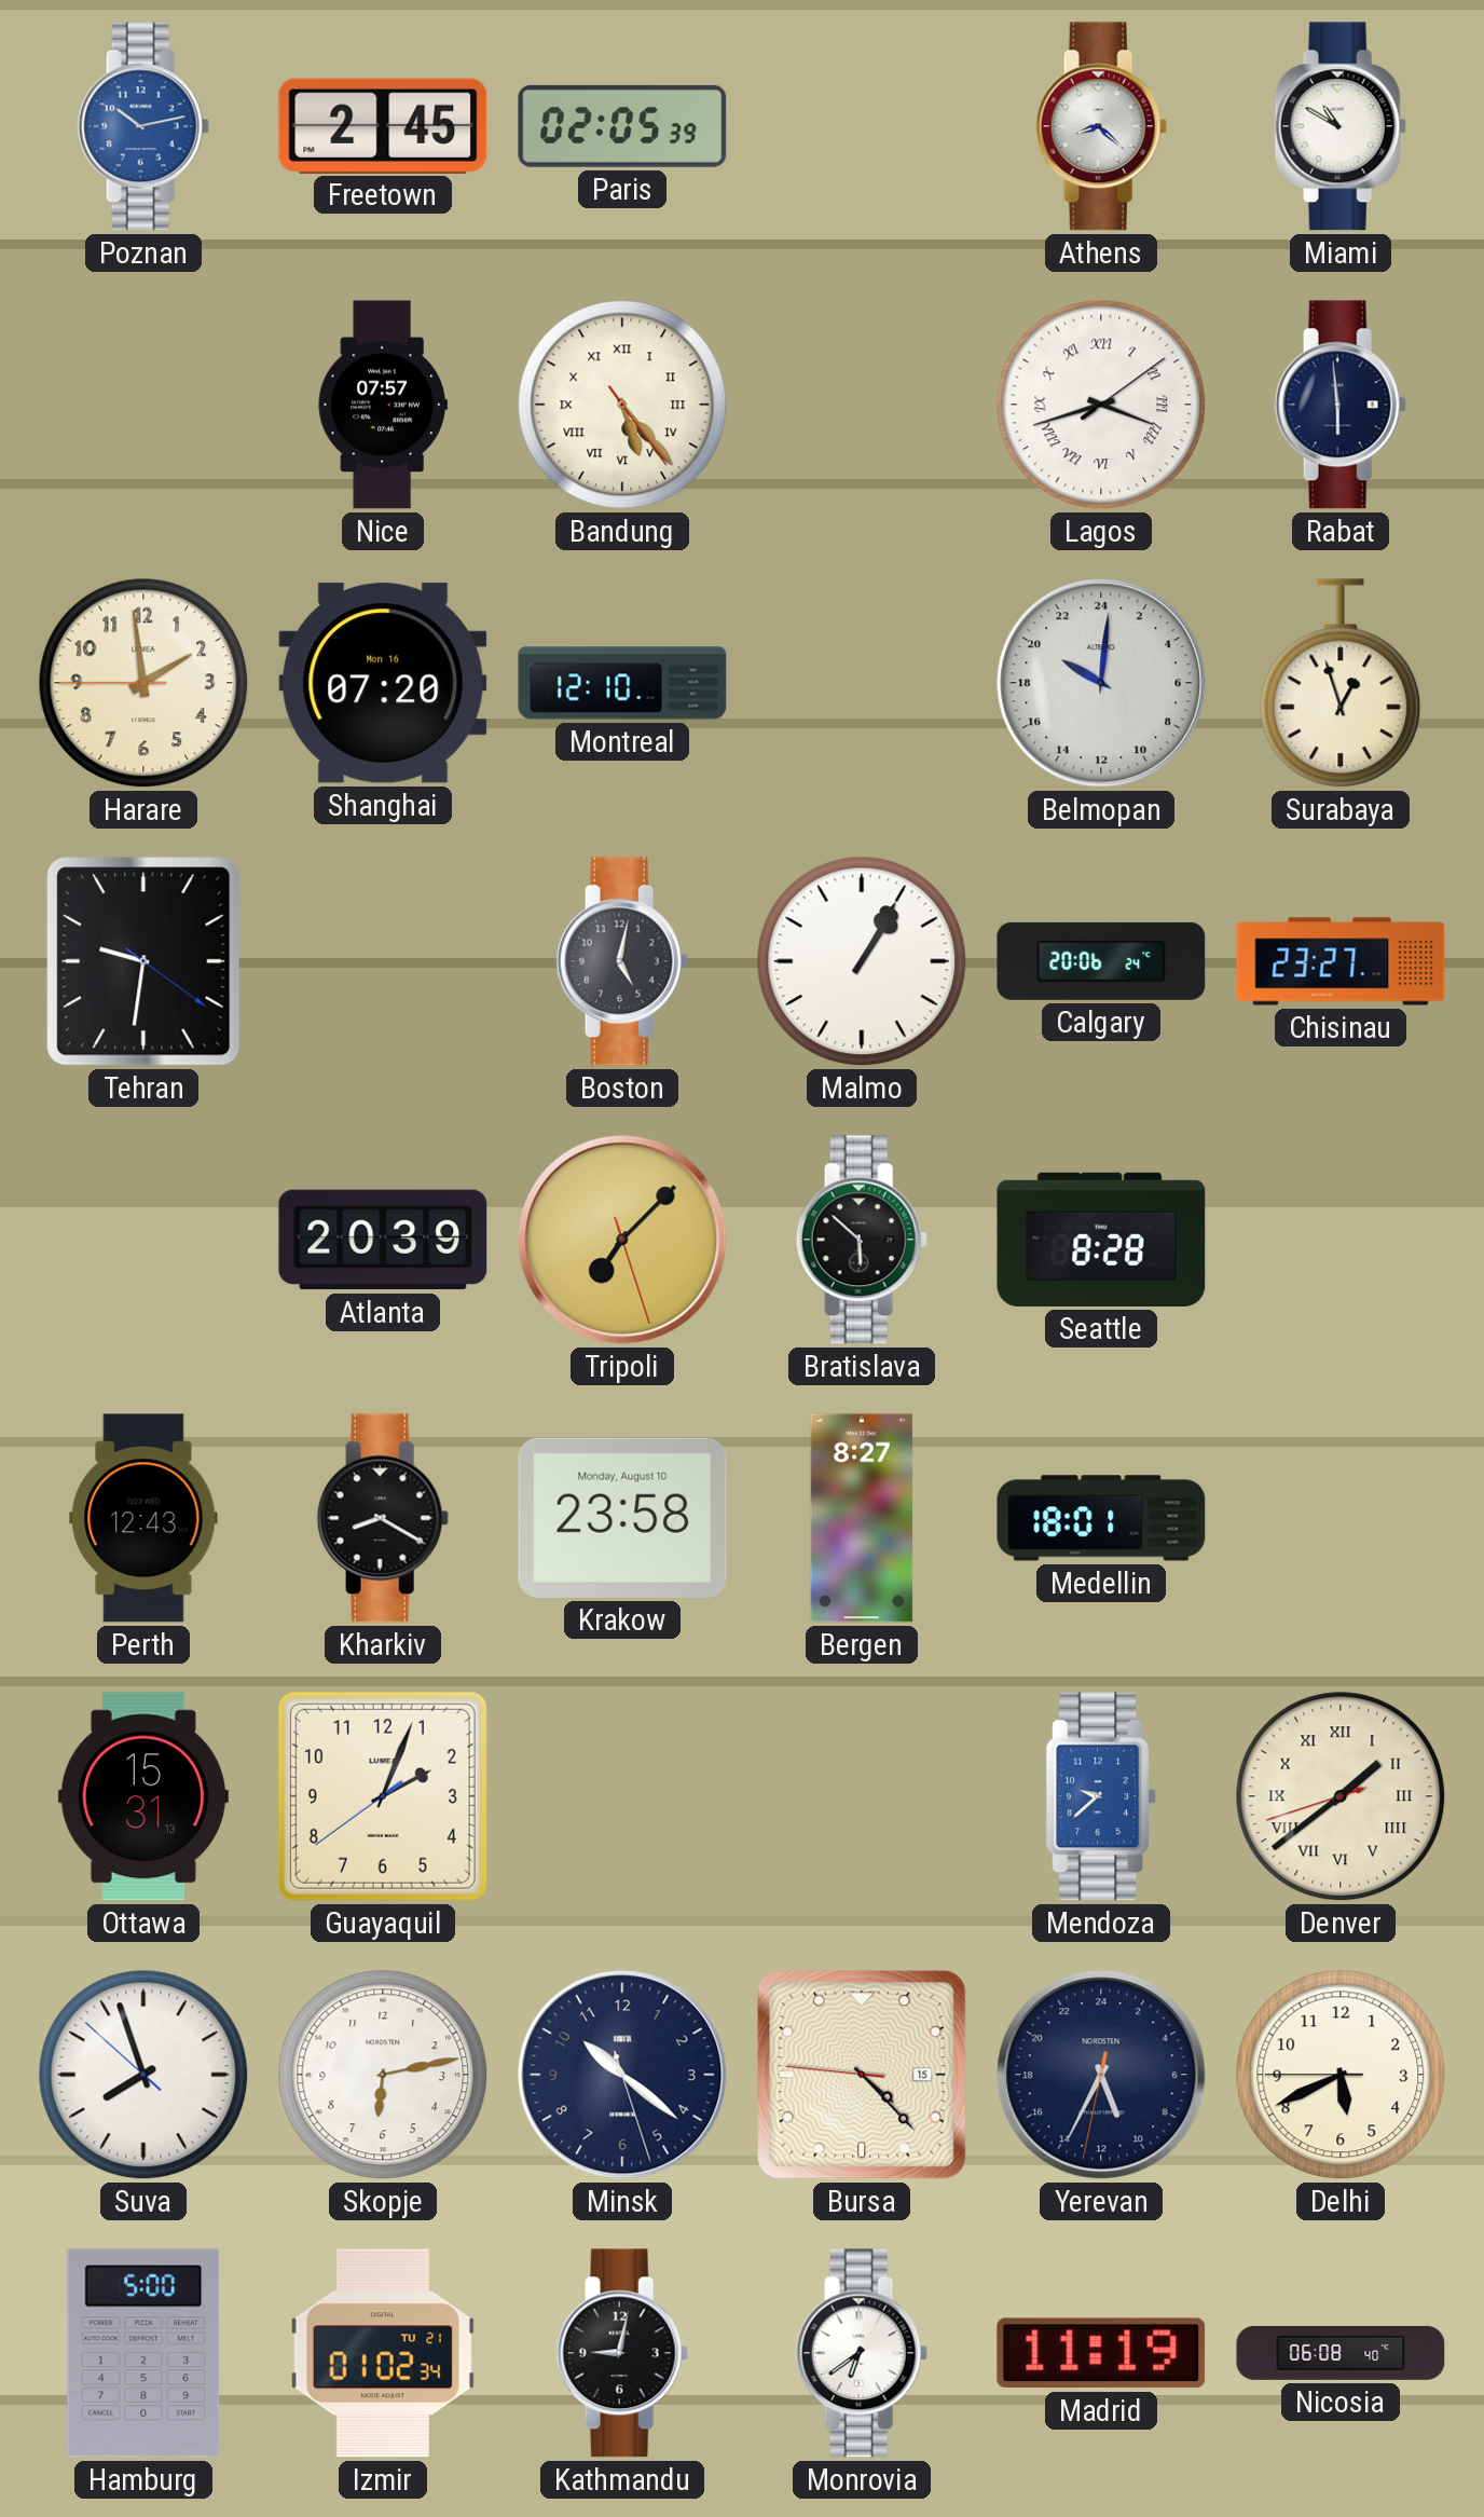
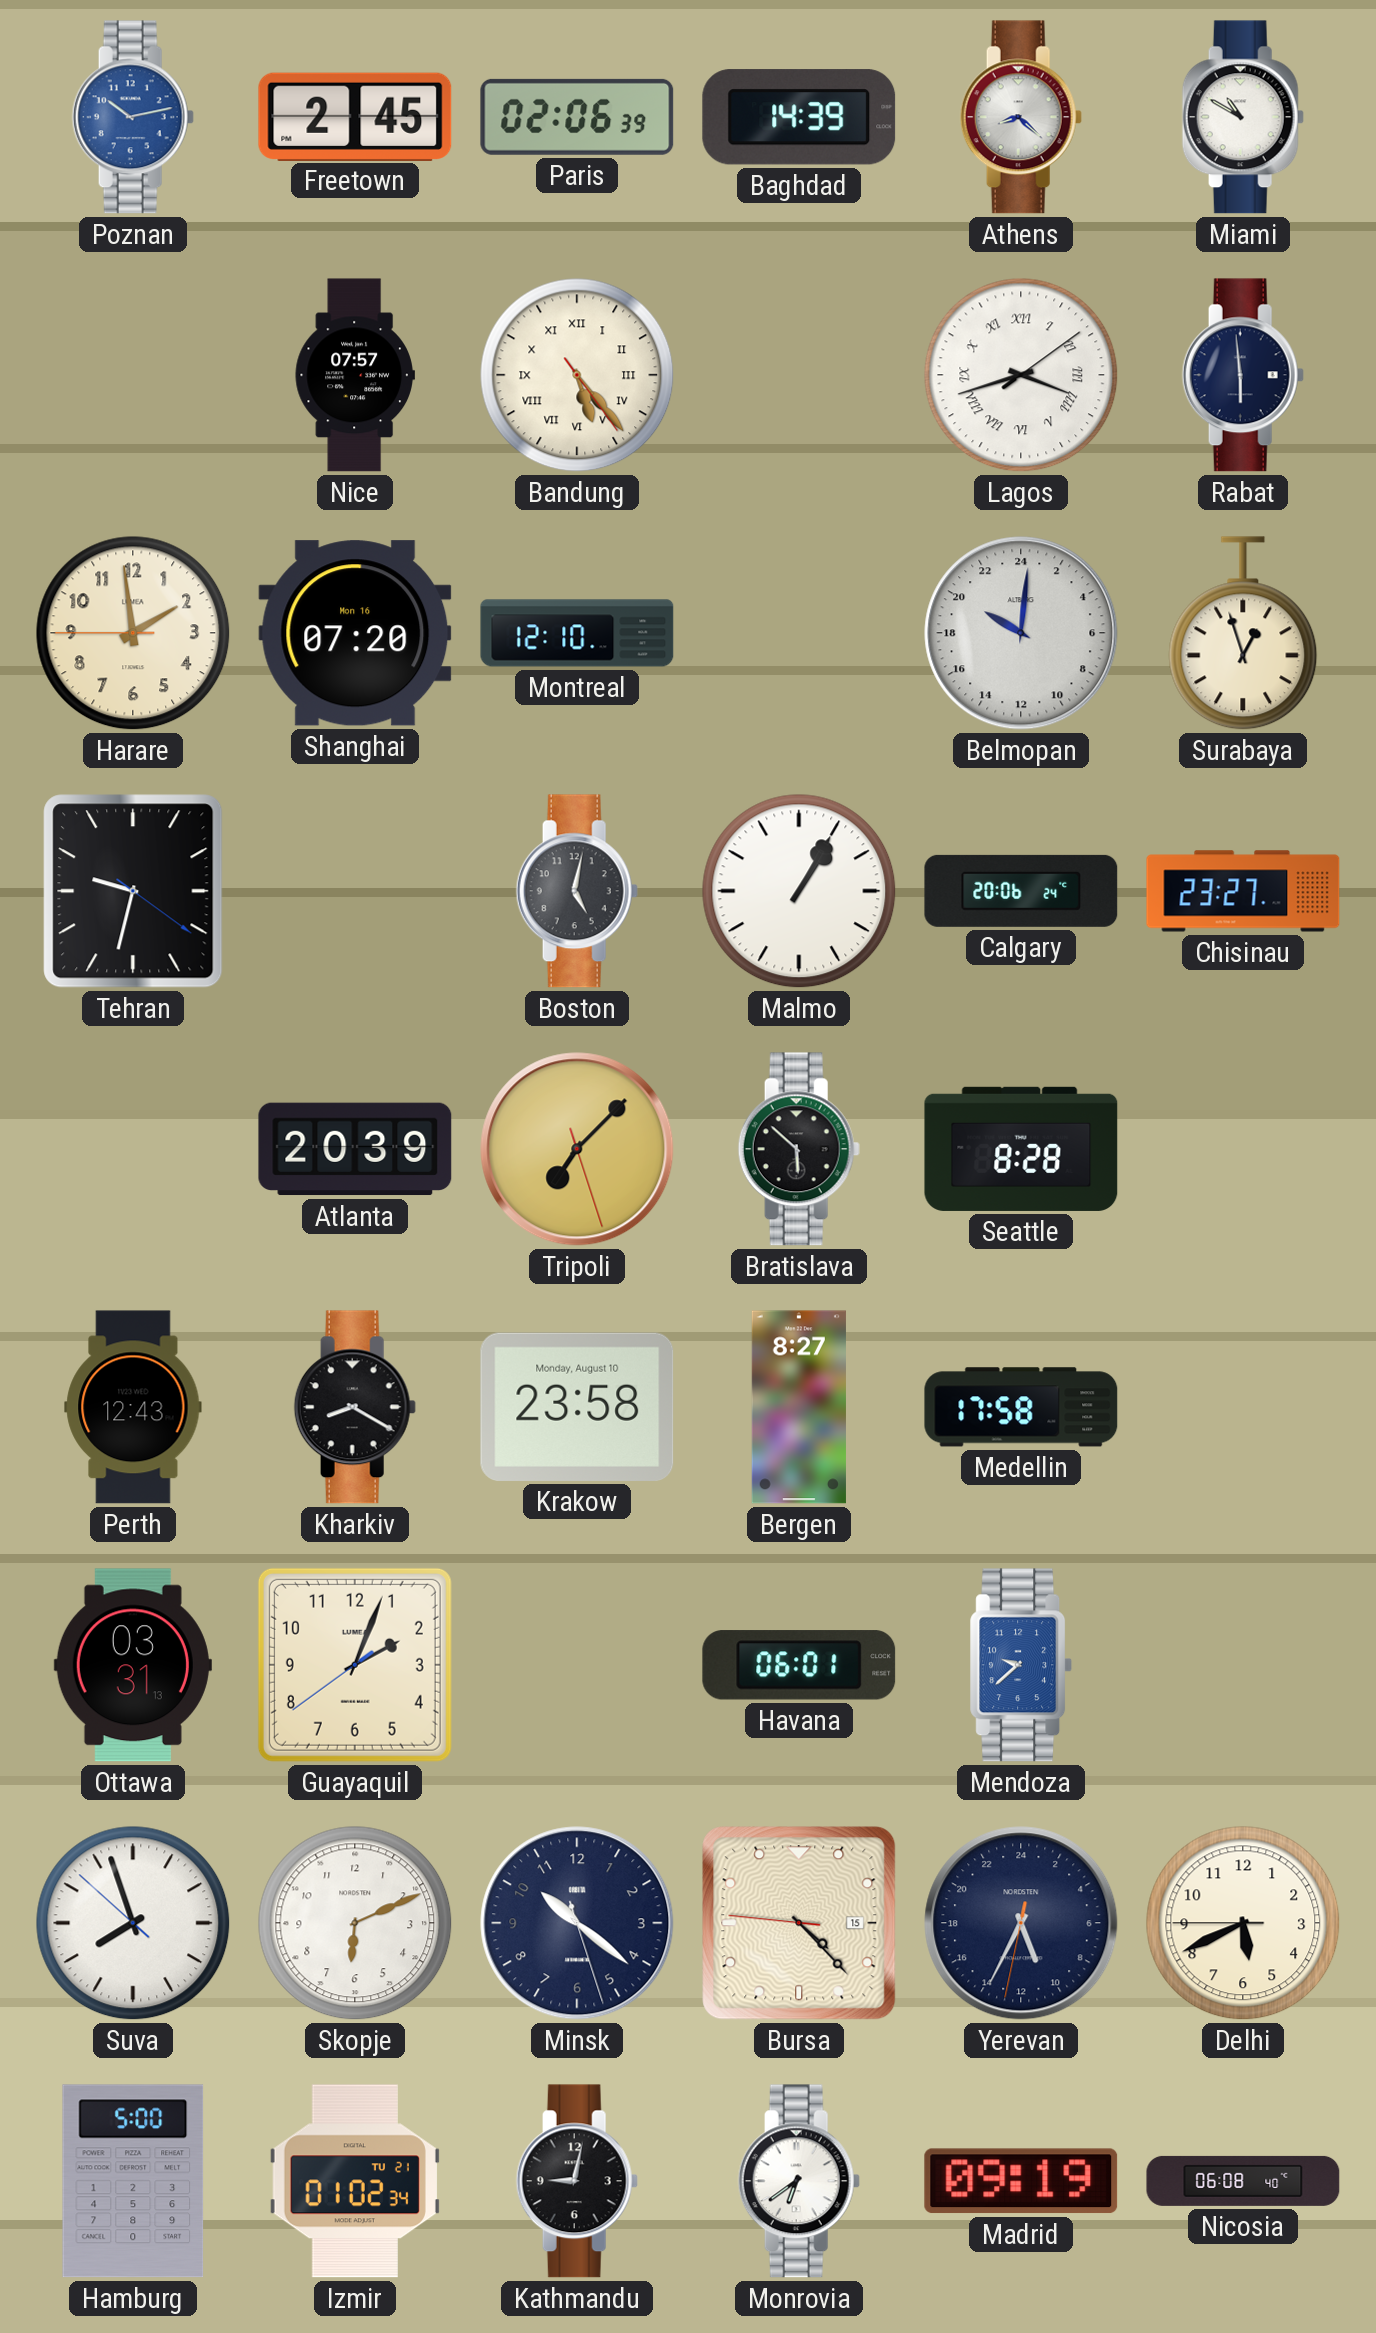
Paris: 02:05 -> 02:06 (577, 117)
Baghdad: none -> 14:39 (799, 117)
Tehran: 9:31 -> 9:32 (133, 891)
Medellin: 18:01 -> 17:58 (1021, 1407)
Ottawa: 15:31 -> 03:31 (133, 1665)
Havana: none -> 06:01 (799, 1665)
Denver: 1:38 -> none (1341, 1796)
Skopje: 6:13 -> 6:11 (355, 1923)
Madrid: 11:19 -> 09:19 (1021, 2181)
